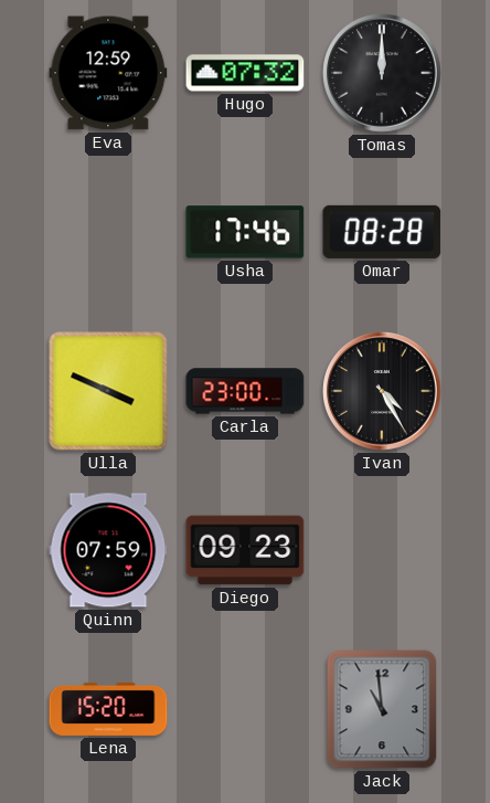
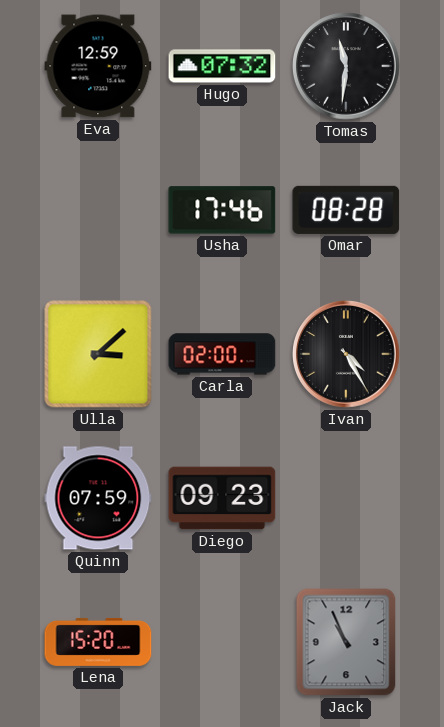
Tomas: 12:00 -> 11:31 (346, 66)
Ulla: 3:49 -> 3:08 (98, 354)
Carla: 23:00 -> 02:00 (222, 354)
Jack: 10:59 -> 10:56 (346, 642)
